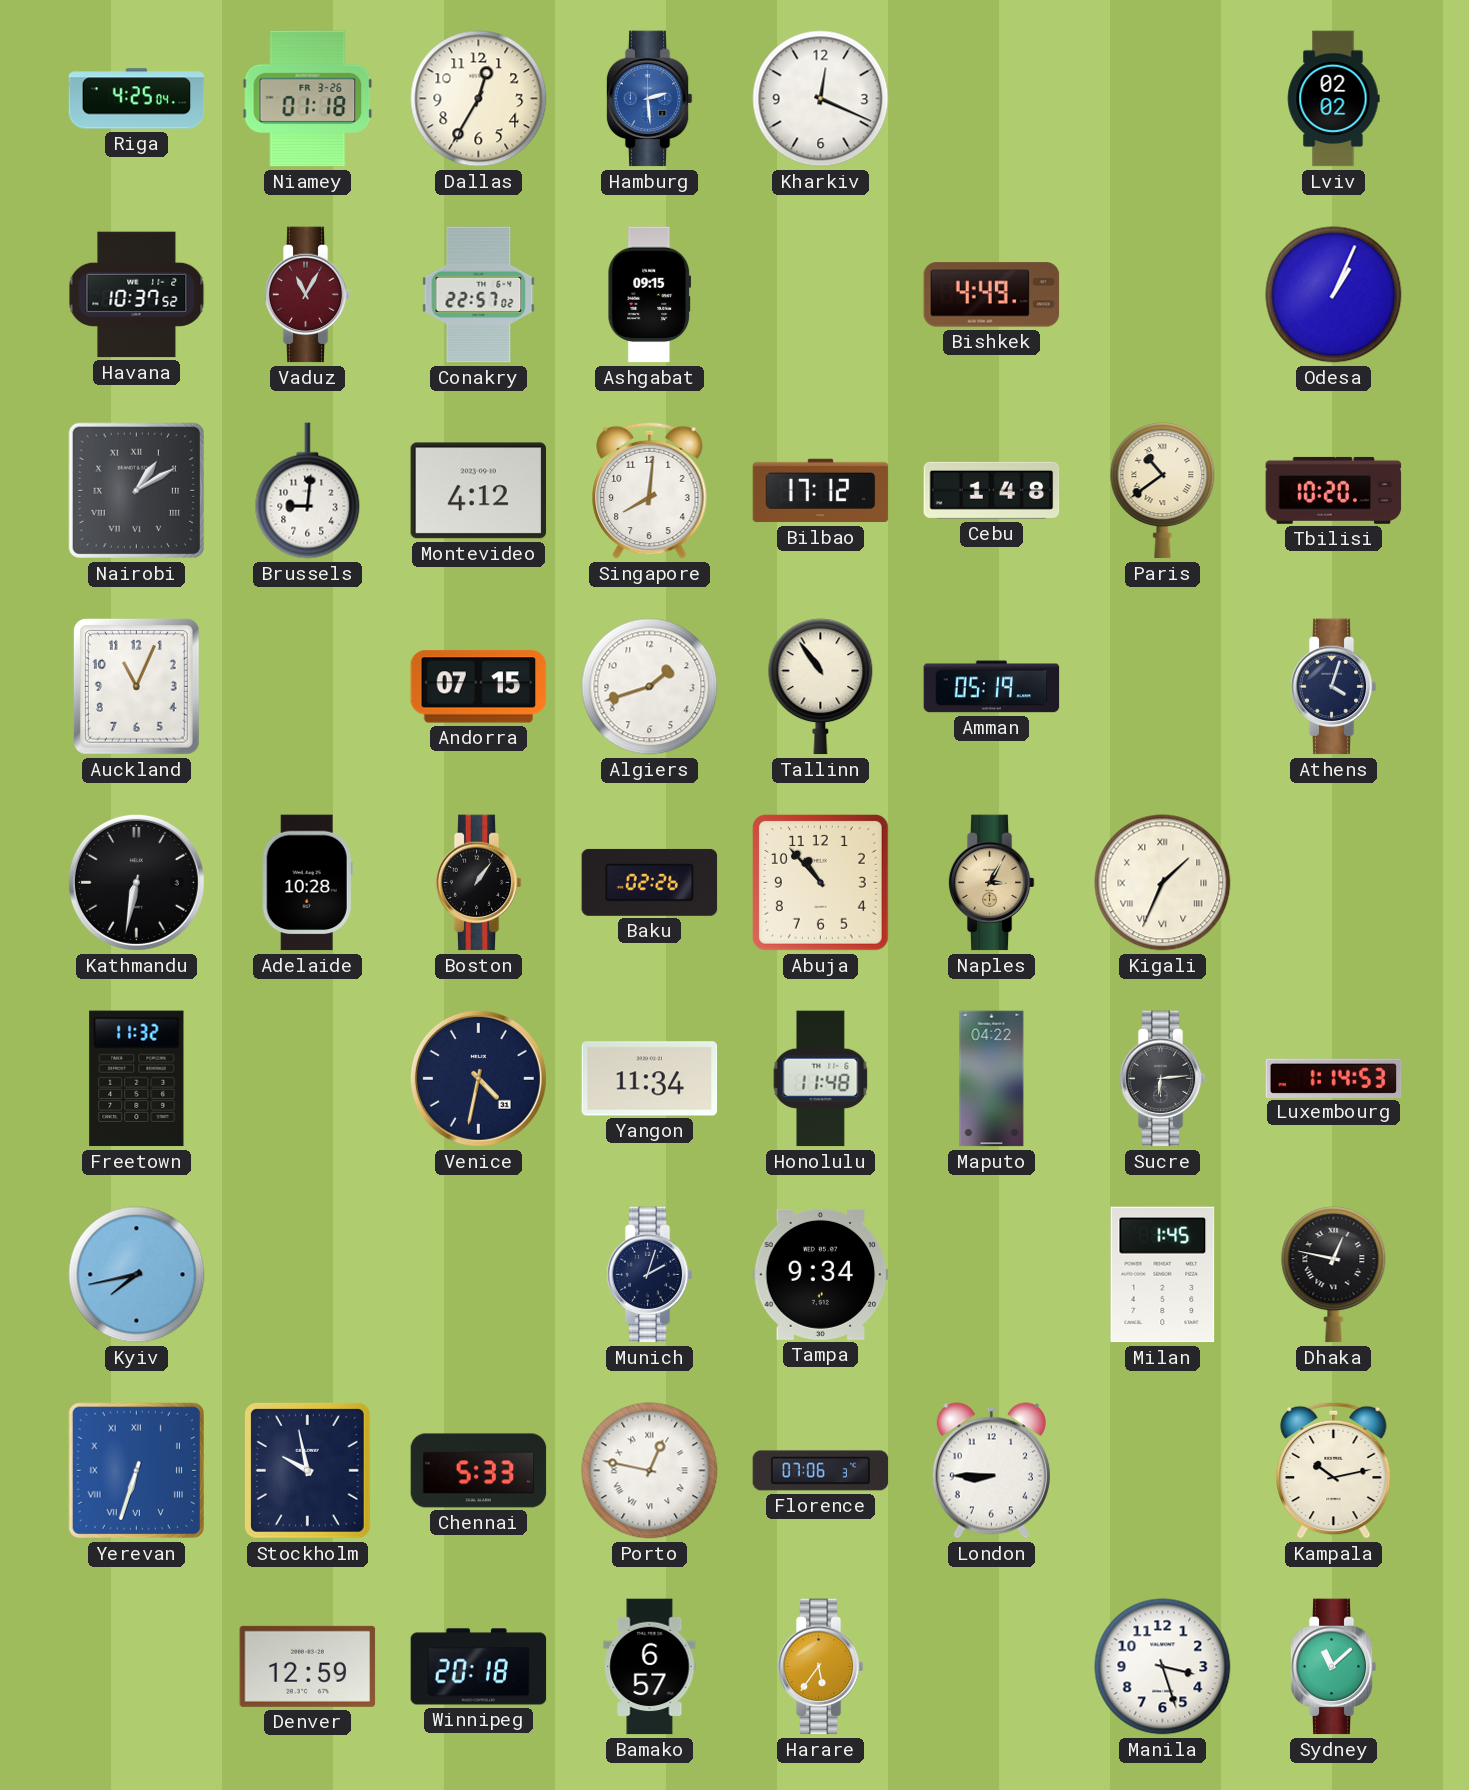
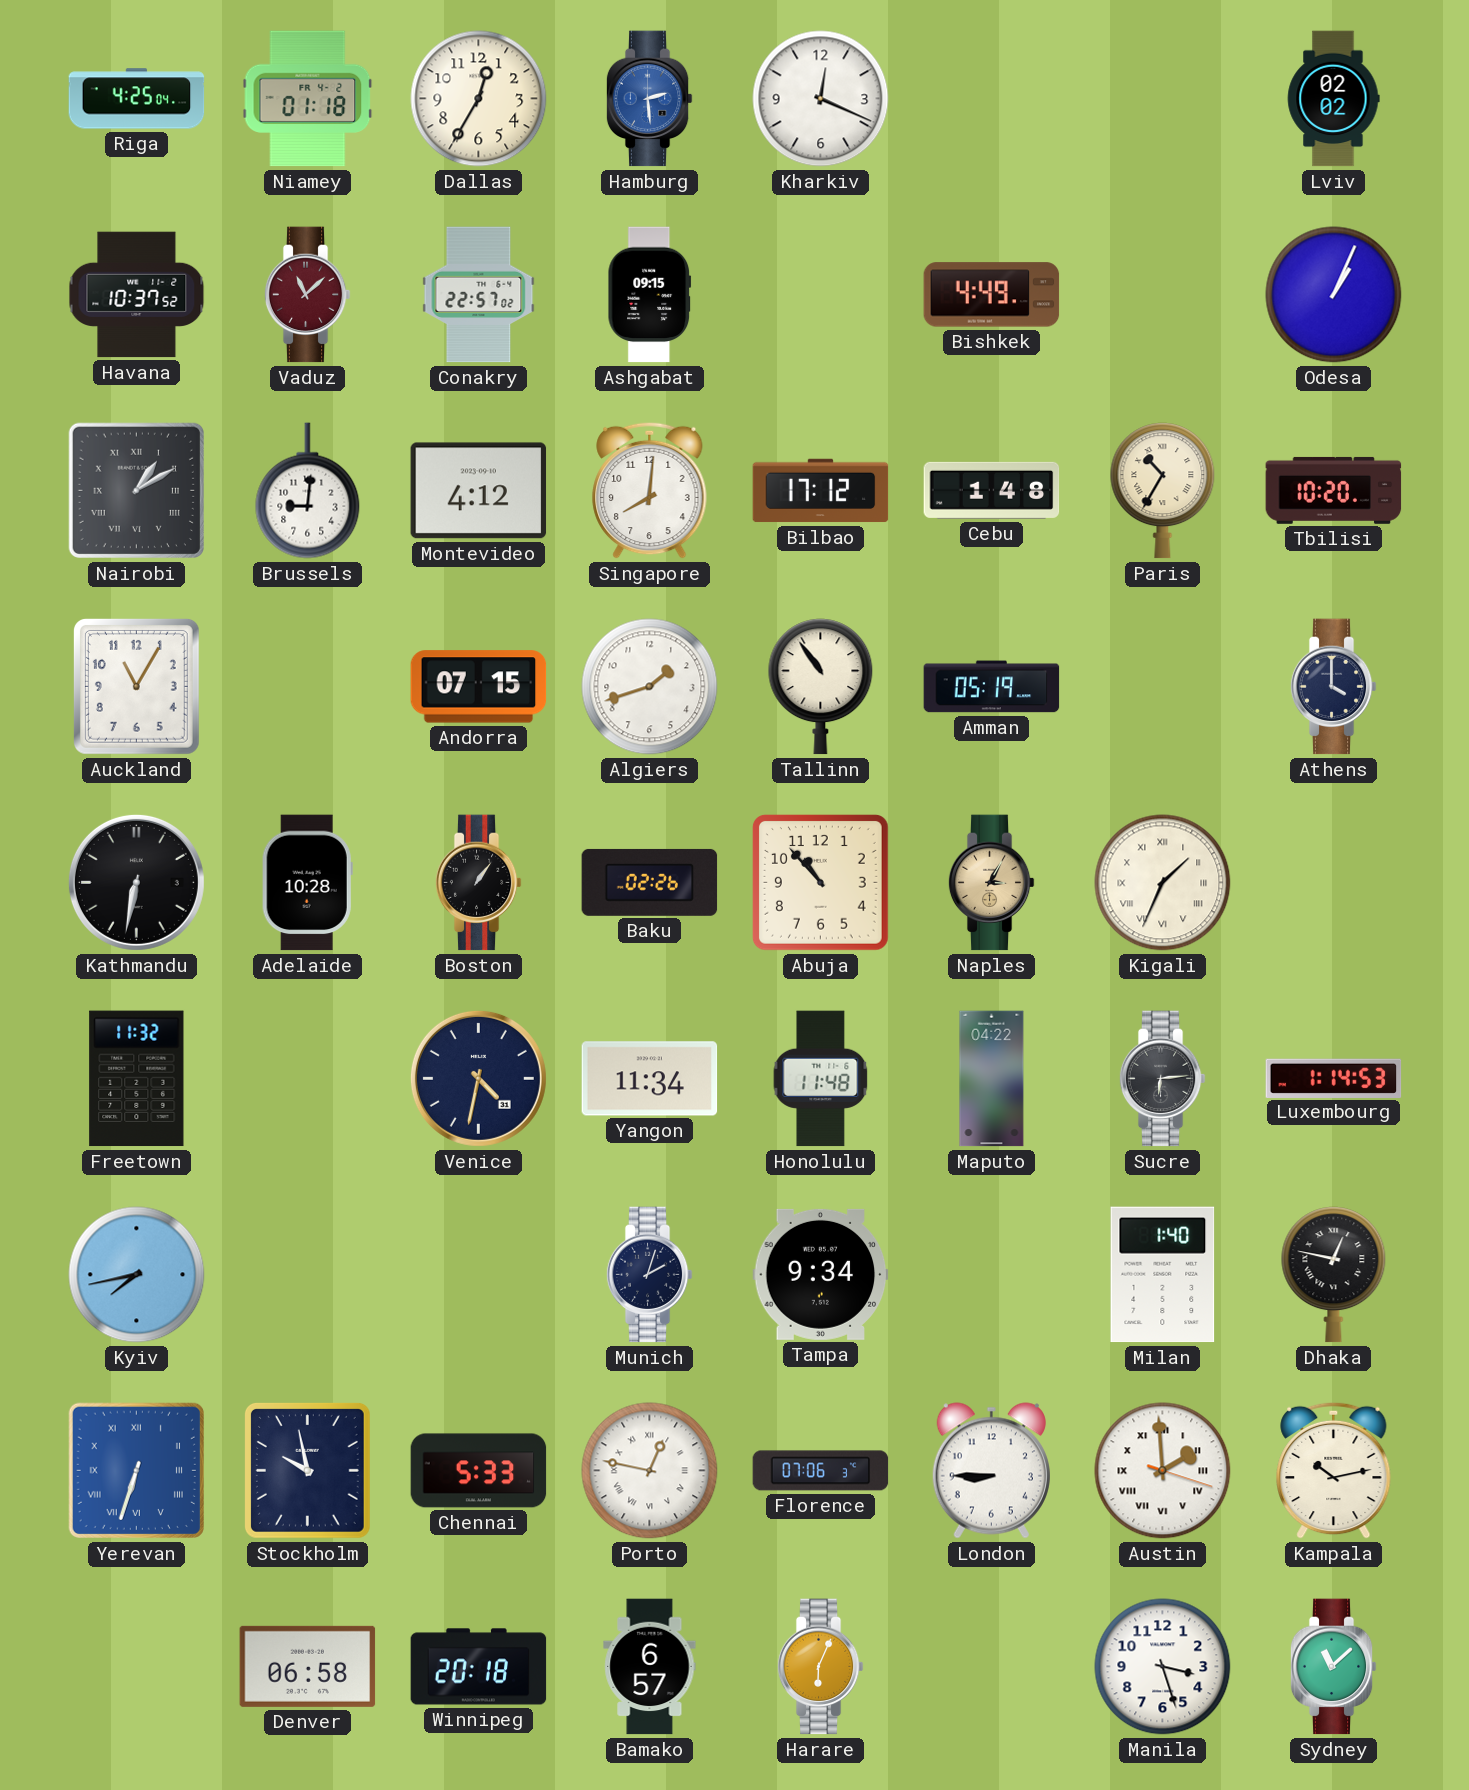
Niamey date: FR 3-26 -> FR 4-2 (308, 99)
Vaduz: 11:05 -> 11:08 (307, 295)
Paris: 10:39 -> 10:35 (1163, 491)
Auckland: 11:04 -> 11:05 (136, 686)
Athens: 4:03 -> 4:00 (1333, 687)
Milan: 1:45 -> 1:40 (1163, 1275)
Austin: none -> 1:59 (1163, 1471)
Denver: 12:59 -> 06:58 (308, 1666)
Harare: 5:36 -> 6:04 (820, 1667)
